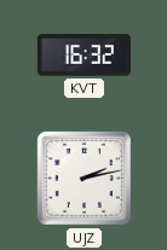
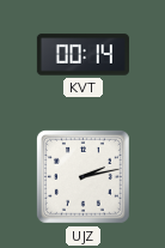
KVT: 16:32 -> 00:14 (82, 55)
